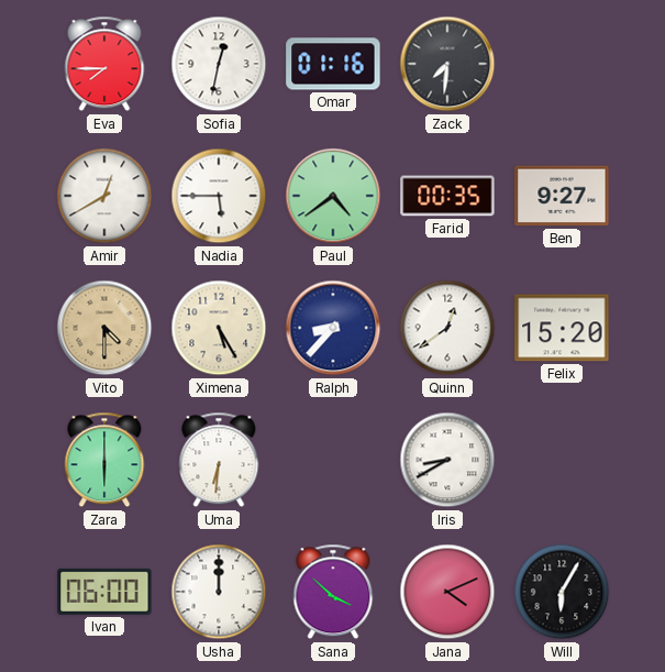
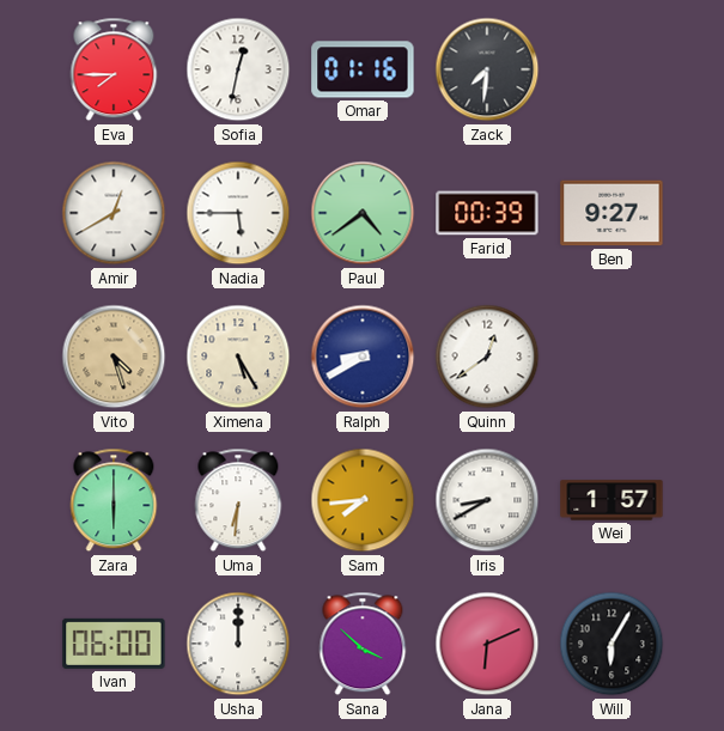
Farid: 00:35 -> 00:39 (487, 213)
Vito: 4:30 -> 4:27 (114, 357)
Ralph: 8:37 -> 8:40 (363, 357)
Felix: 15:20 -> none (562, 328)
Sam: none -> 7:44 (363, 500)
Wei: none -> 1:57 (612, 500)
Jana: 4:11 -> 6:11 (487, 644)
